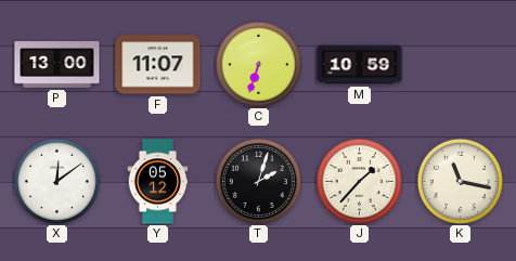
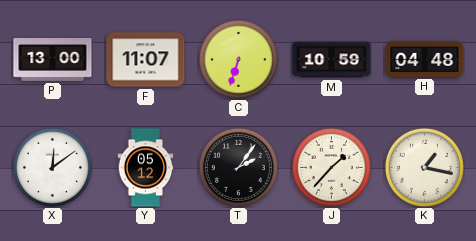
H: none -> 04:48 (425, 59)
T: 2:03 -> 2:06 (238, 167)
K: 11:17 -> 1:17 (424, 167)
